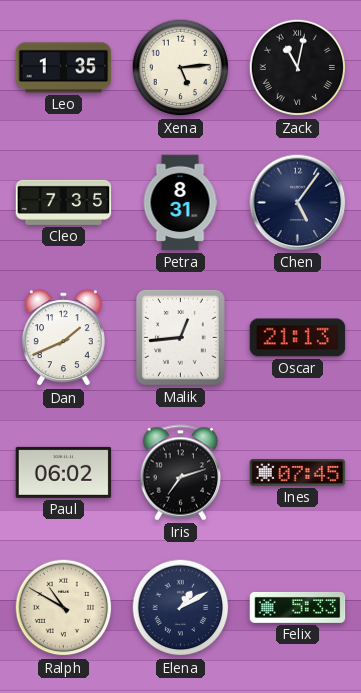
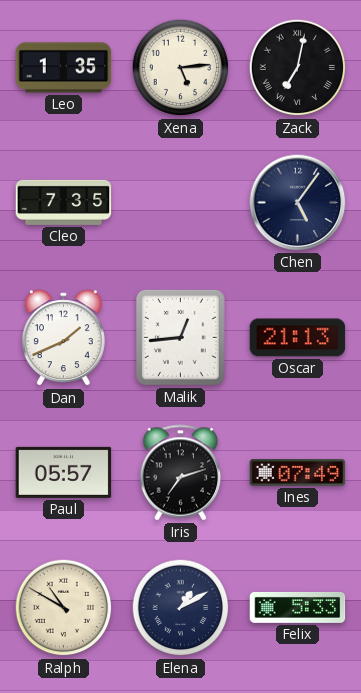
Zack: 11:02 -> 7:02 (298, 68)
Petra: 8:31 -> none (180, 203)
Paul: 06:02 -> 05:57 (64, 472)
Ines: 07:45 -> 07:49 (298, 473)
